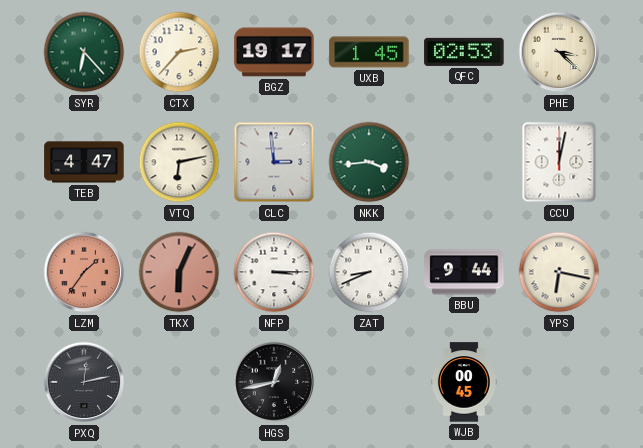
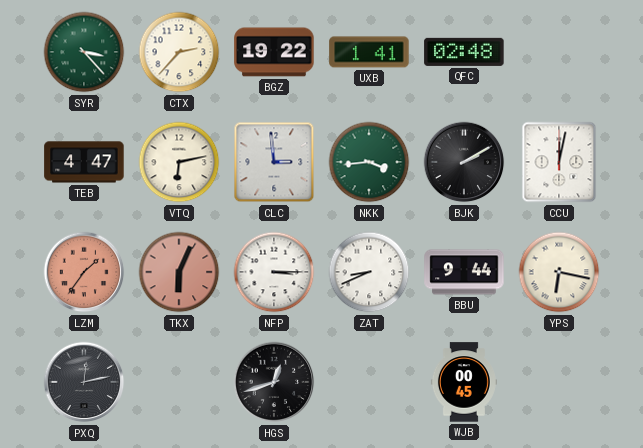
SYR: 6:23 -> 3:23 (84, 52)
BGZ: 19:17 -> 19:22 (274, 52)
UXB: 1:45 -> 1:41 (369, 52)
QFC: 02:53 -> 02:48 (464, 52)
PHE: 3:22 -> none (559, 52)
BJK: none -> 2:10 (464, 162)
HGS: 12:43 -> 12:42 (274, 382)
